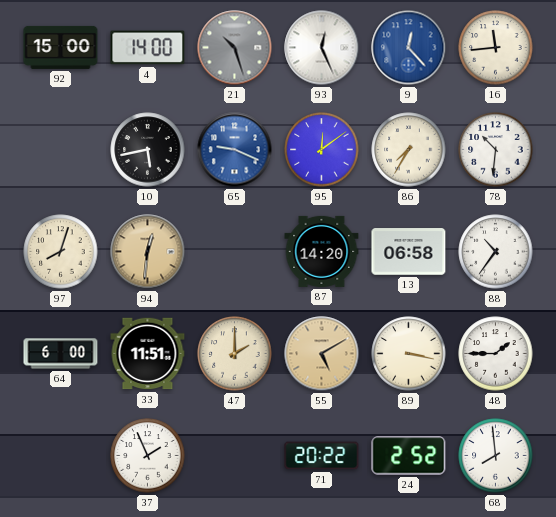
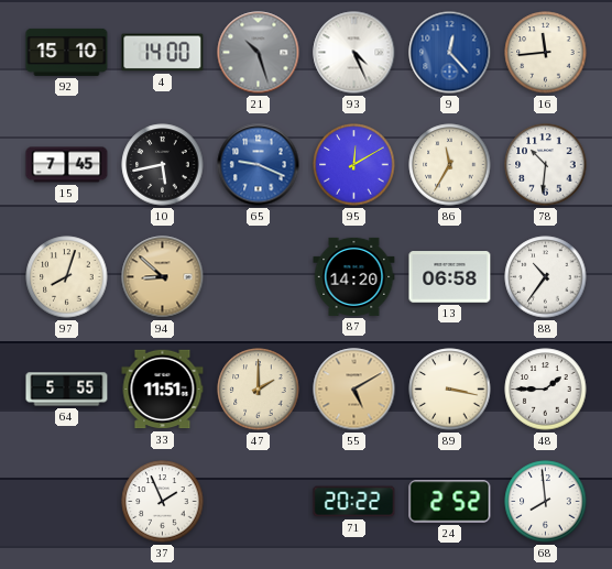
92: 15:00 -> 15:10 (67, 52)
93: 12:26 -> 4:26 (354, 53)
15: none -> 7:45 (67, 165)
95: 12:09 -> 12:10 (354, 165)
86: 7:35 -> 11:35 (450, 165)
94: 12:31 -> 8:52 (163, 277)
64: 6:00 -> 5:55 (67, 390)
